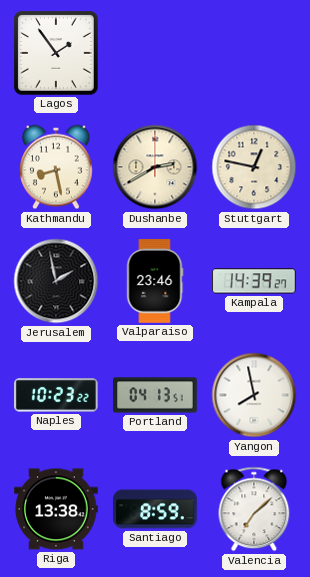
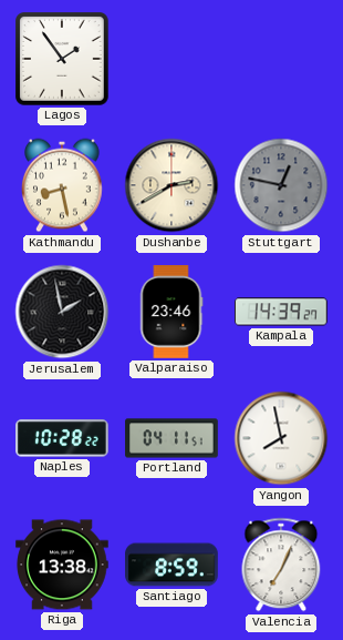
Stuttgart dial: cream -> grey (281, 185)
Naples: 10:23 -> 10:28 (63, 438)
Portland: 04:13 -> 04:11 (171, 438)
Valencia: 7:08 -> 7:04 (281, 565)
